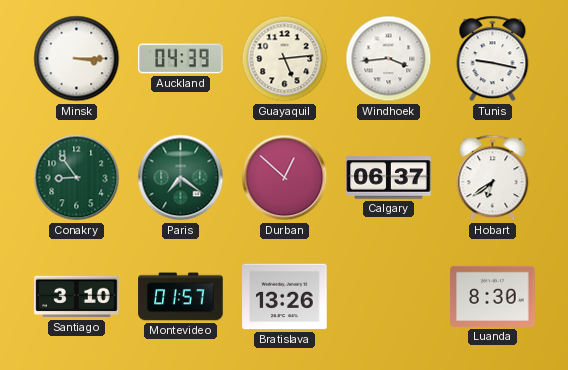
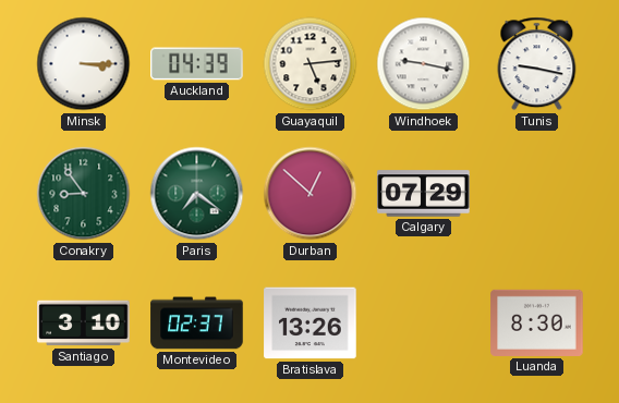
Windhoek: 3:44 -> 9:17 (424, 64)
Calgary: 06:37 -> 07:29 (424, 194)
Hobart: 6:39 -> none (493, 178)
Montevideo: 01:57 -> 02:37 (197, 323)
